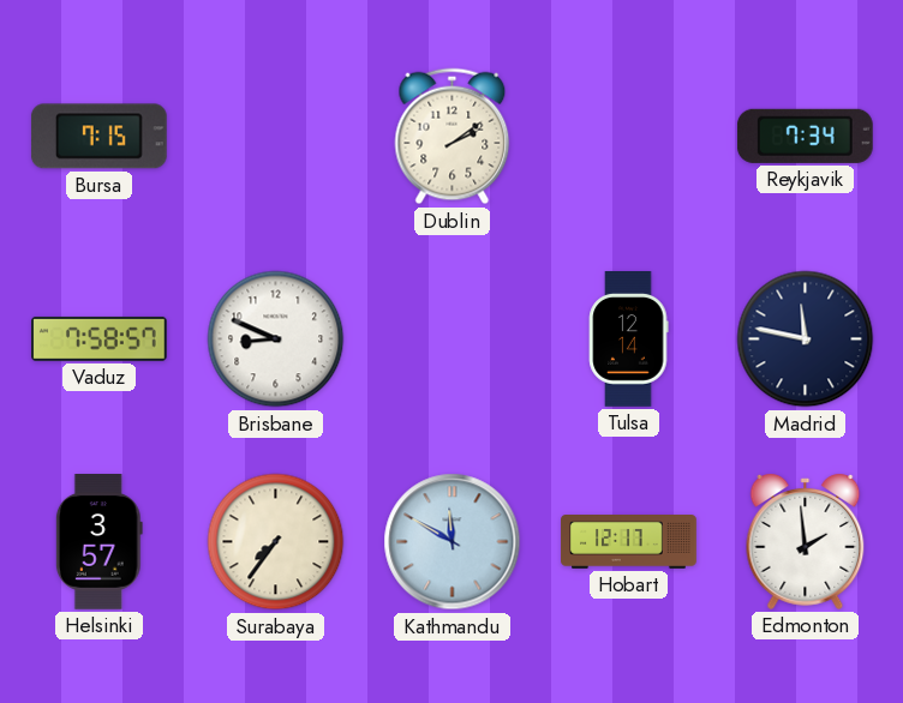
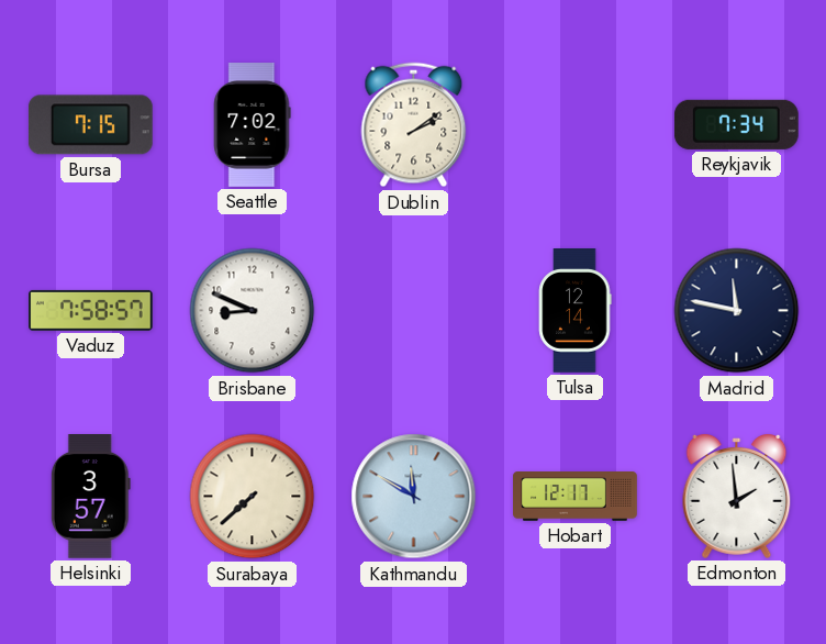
Seattle: none -> 7:02 (253, 125)
Surabaya: 7:36 -> 7:38 (253, 497)
